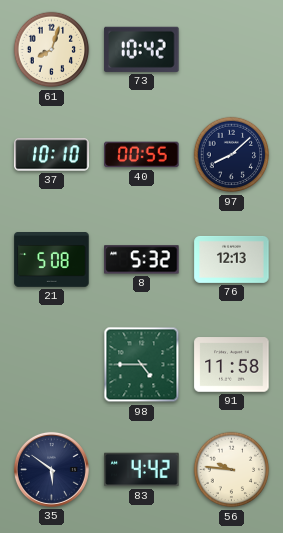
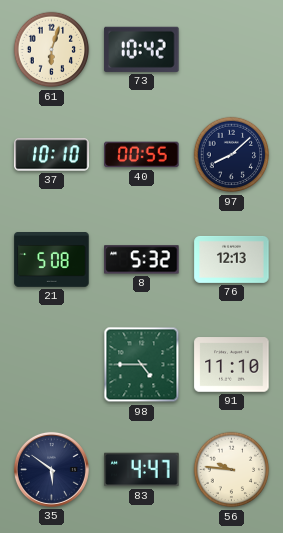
61: 8:03 -> 6:03 (52, 50)
91: 11:58 -> 11:10 (232, 365)
83: 4:42 -> 4:47 (142, 470)
